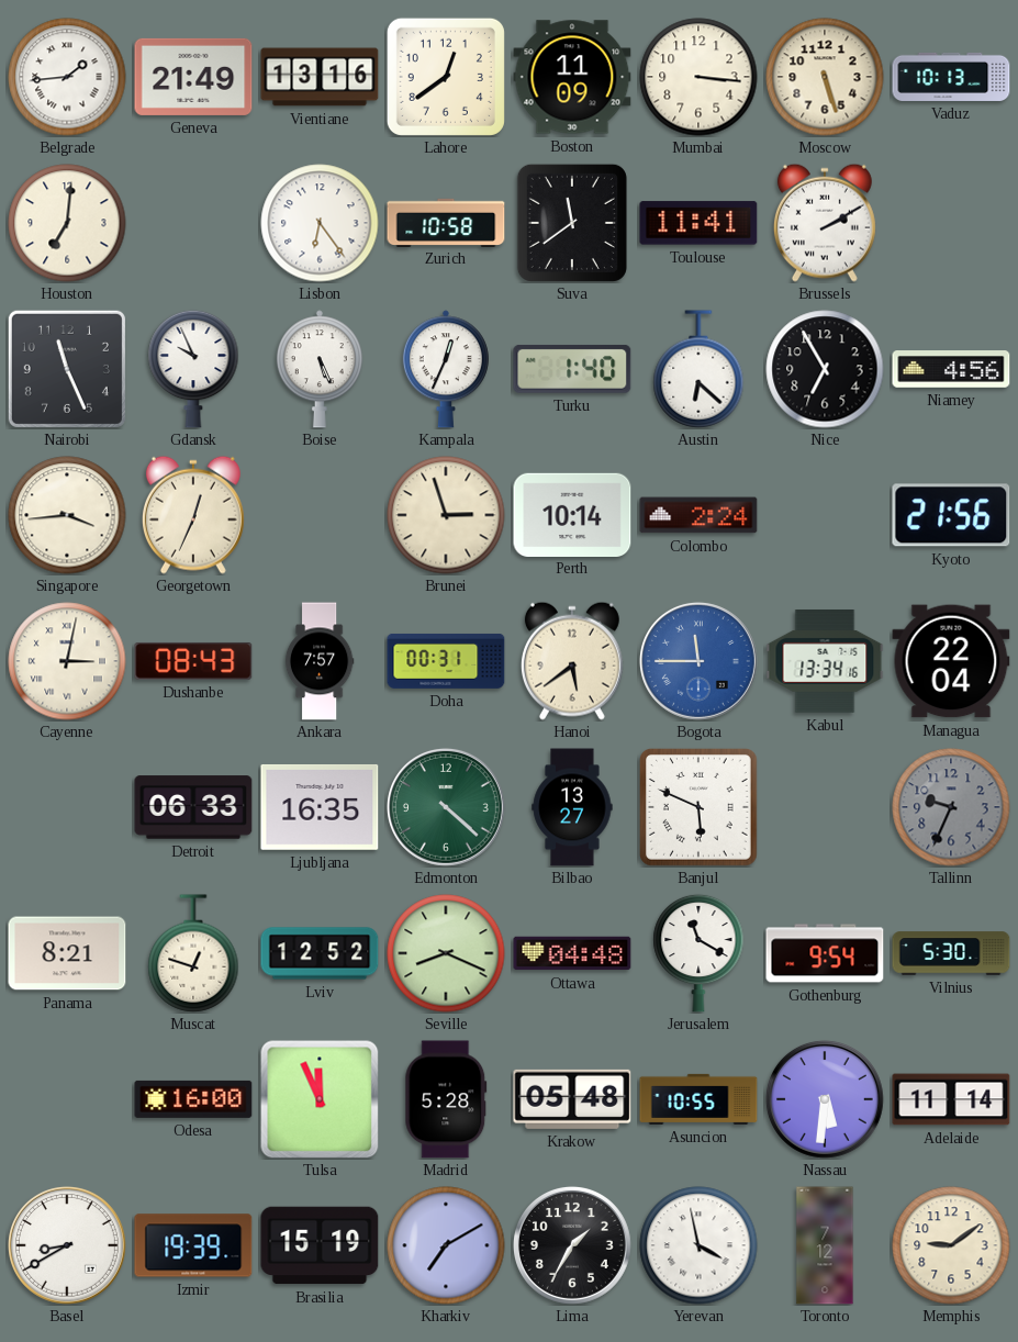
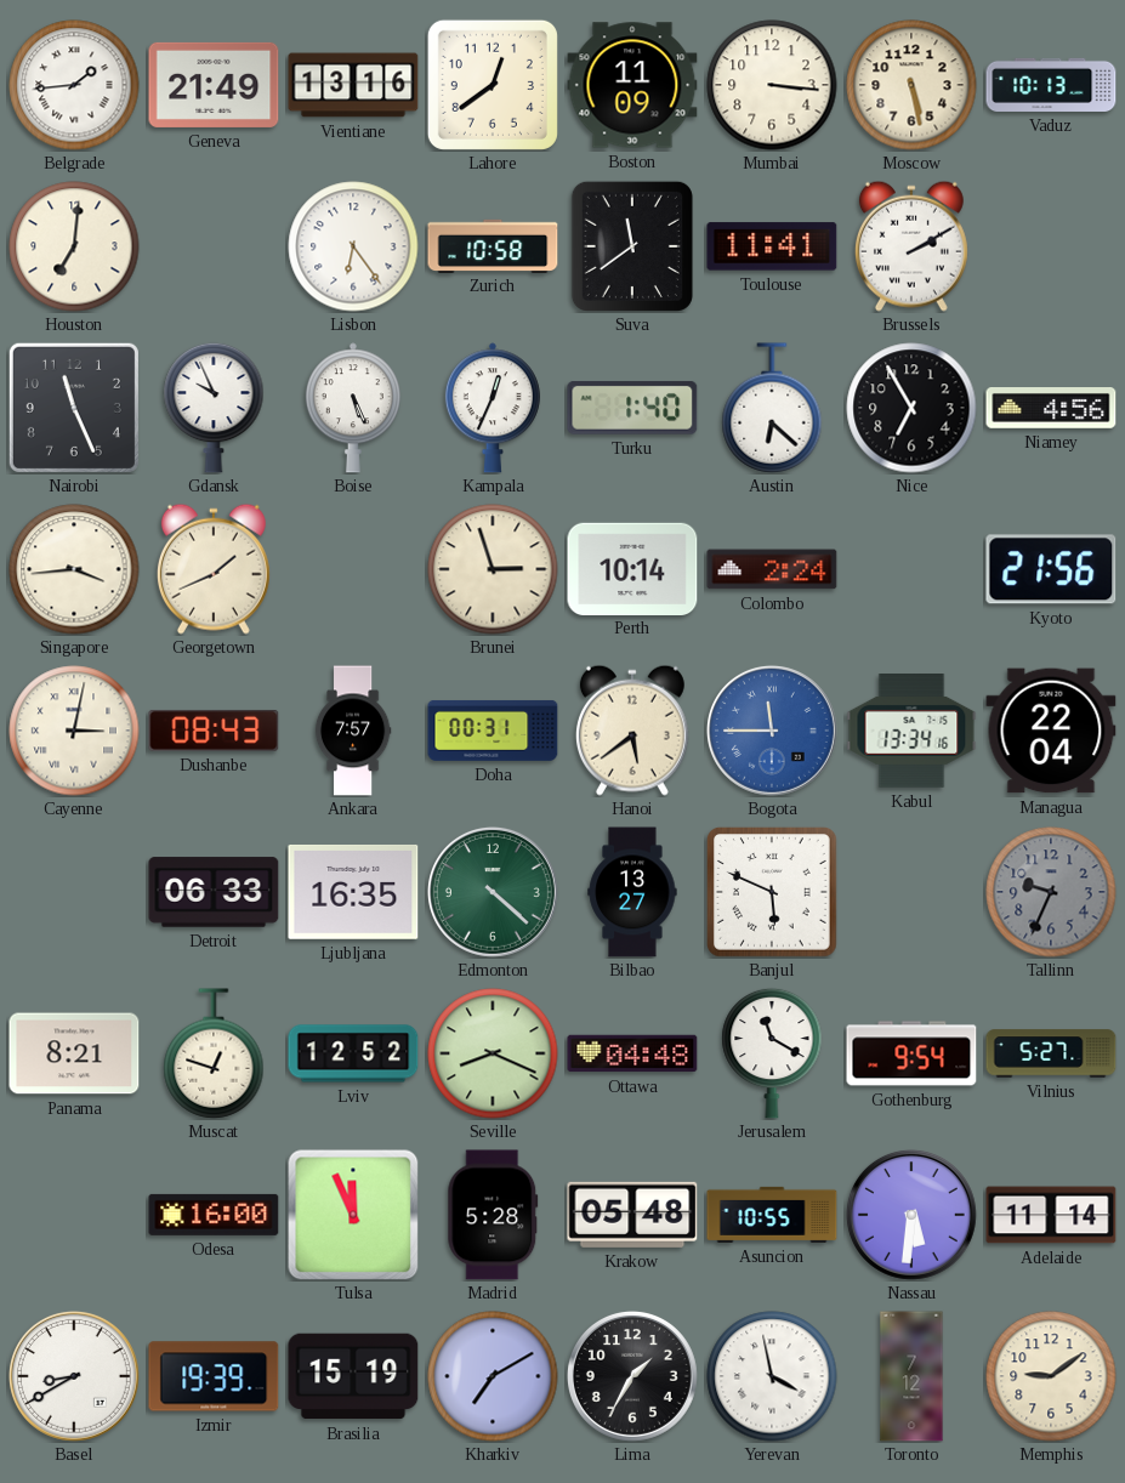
Moscow: 5:27 -> 5:28 (911, 85)
Georgetown: 12:34 -> 1:41 (214, 569)
Vilnius: 5:30 -> 5:27 (1051, 1053)
